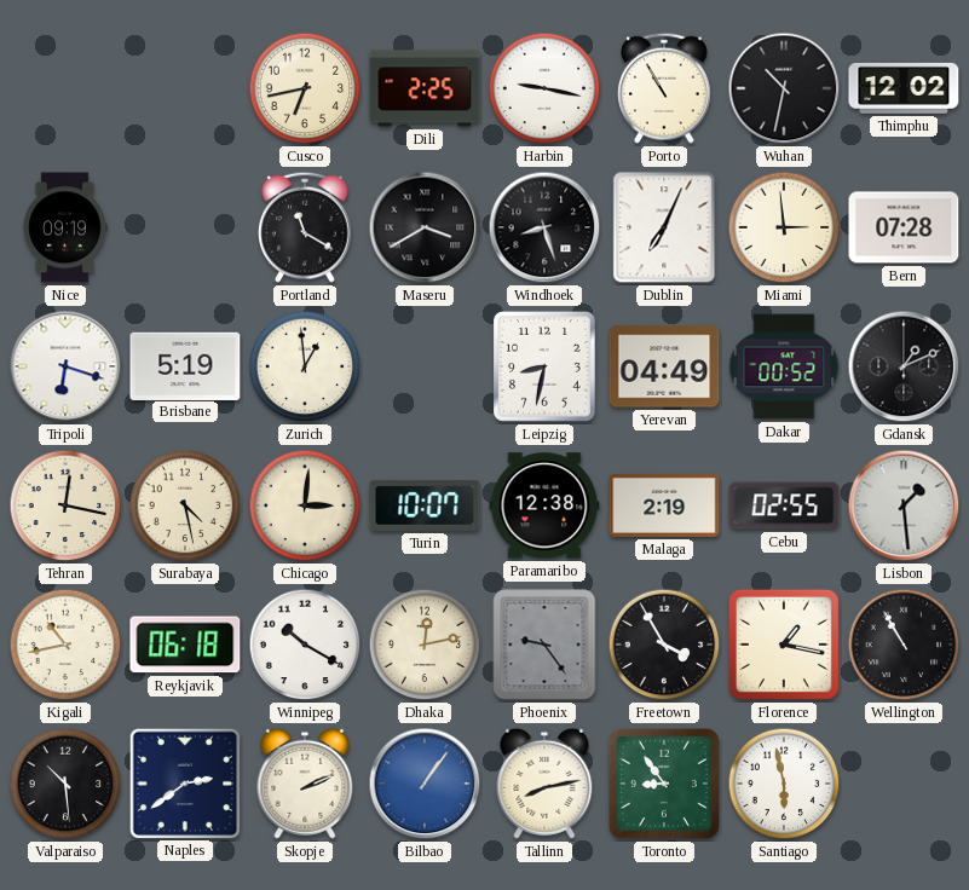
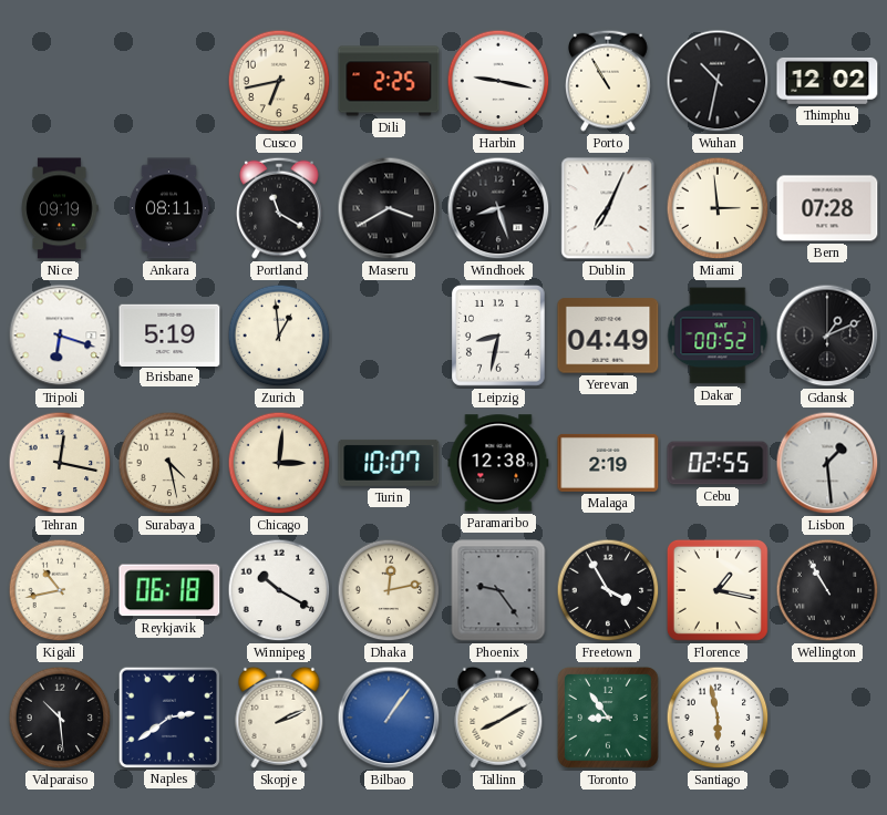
Ankara: none -> 08:11 (168, 208)
Tallinn: 8:13 -> 8:10 (498, 718)
